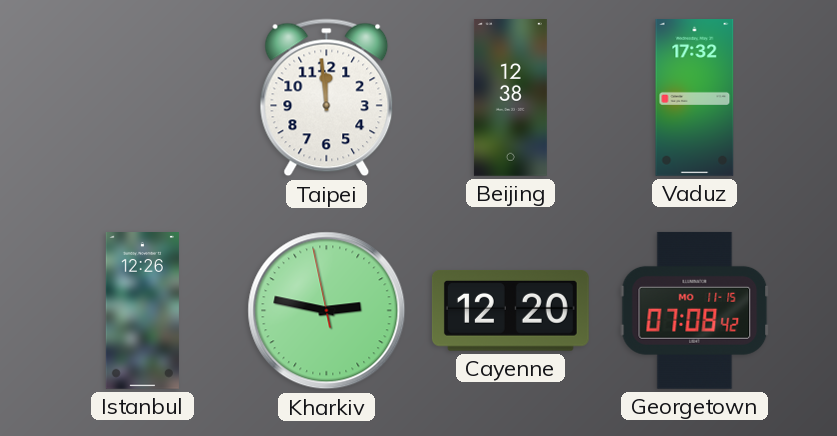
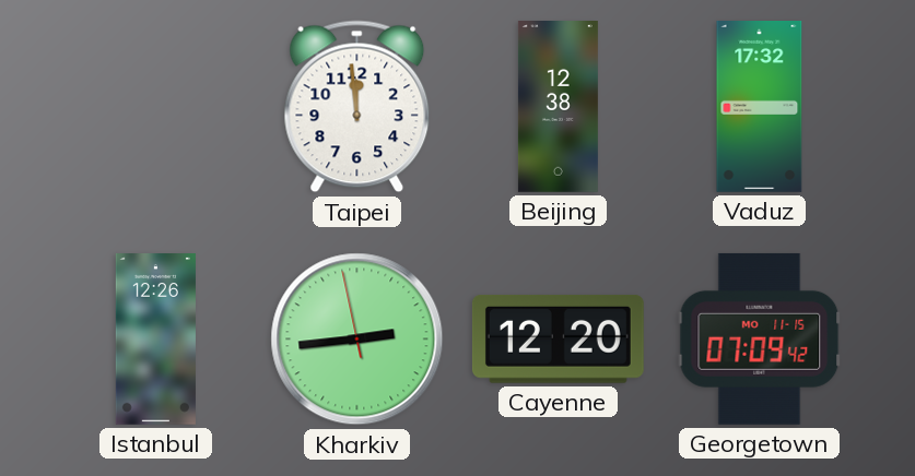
Kharkiv: 2:46 -> 2:43 (357, 340)
Georgetown: 07:08 -> 07:09 (760, 338)
